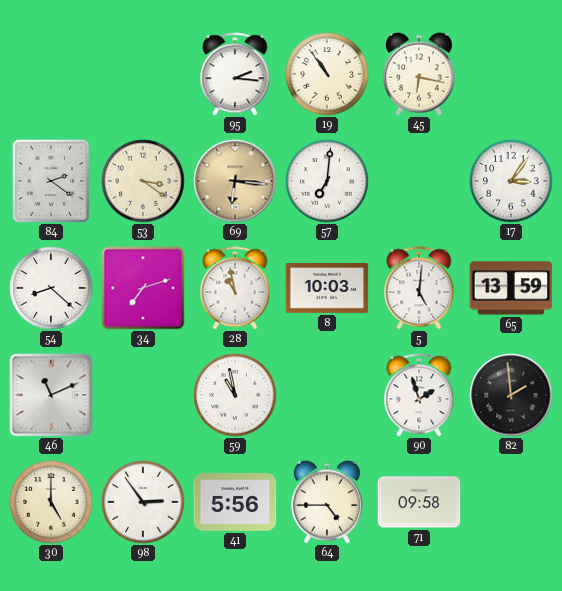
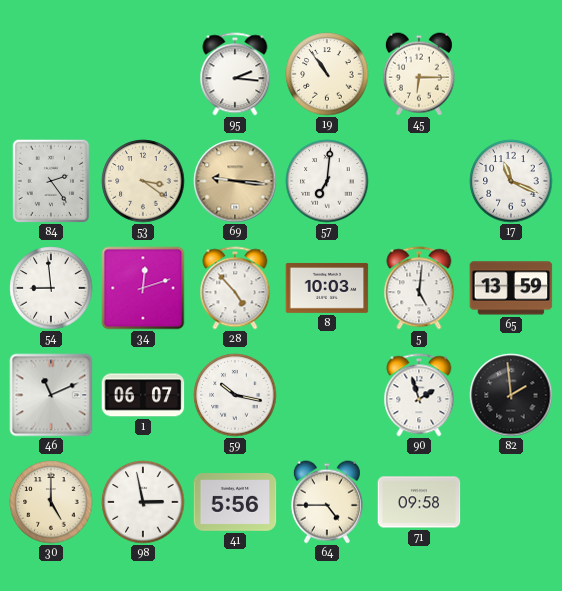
45: 6:17 -> 6:15 (419, 74)
84: 2:21 -> 2:24 (51, 181)
69: 6:16 -> 9:16 (235, 181)
17: 3:06 -> 11:19 (511, 181)
54: 8:22 -> 8:59 (51, 288)
34: 7:12 -> 12:12 (143, 288)
28: 10:58 -> 4:53 (235, 288)
1: none -> 06:07 (143, 395)
59: 10:58 -> 10:17 (235, 395)
98: 2:54 -> 2:58 (143, 502)
